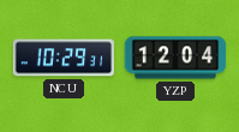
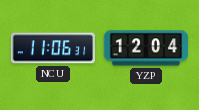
NCU: 10:29 -> 11:06 (53, 48)
